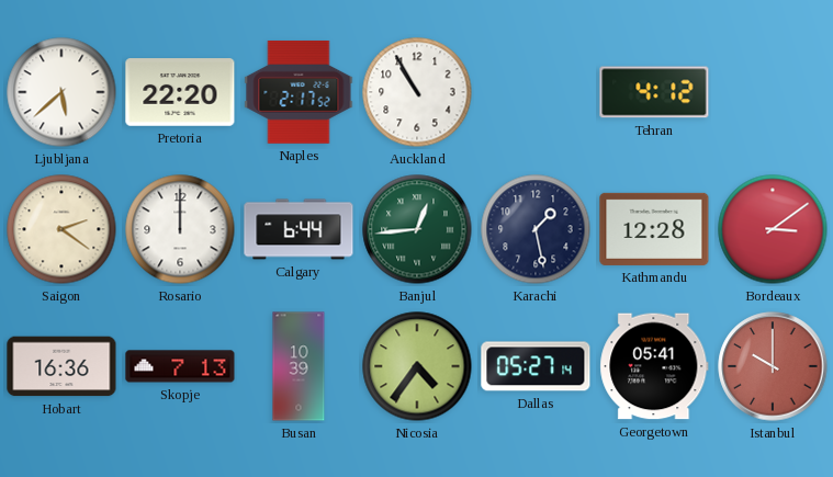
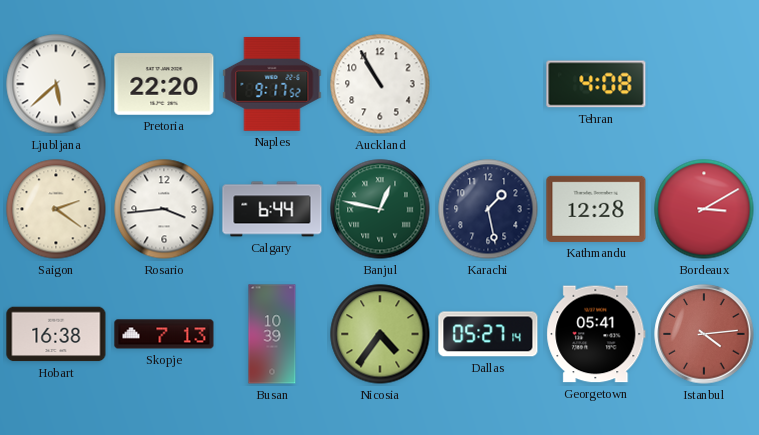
Naples: 2:17 -> 9:17 (272, 84)
Tehran: 4:12 -> 4:08 (596, 84)
Rosario: 12:00 -> 3:44 (164, 209)
Banjul: 12:44 -> 12:47 (380, 209)
Bordeaux: 3:09 -> 3:10 (704, 209)
Hobart: 16:36 -> 16:38 (56, 334)
Istanbul: 10:00 -> 4:14 (704, 334)
